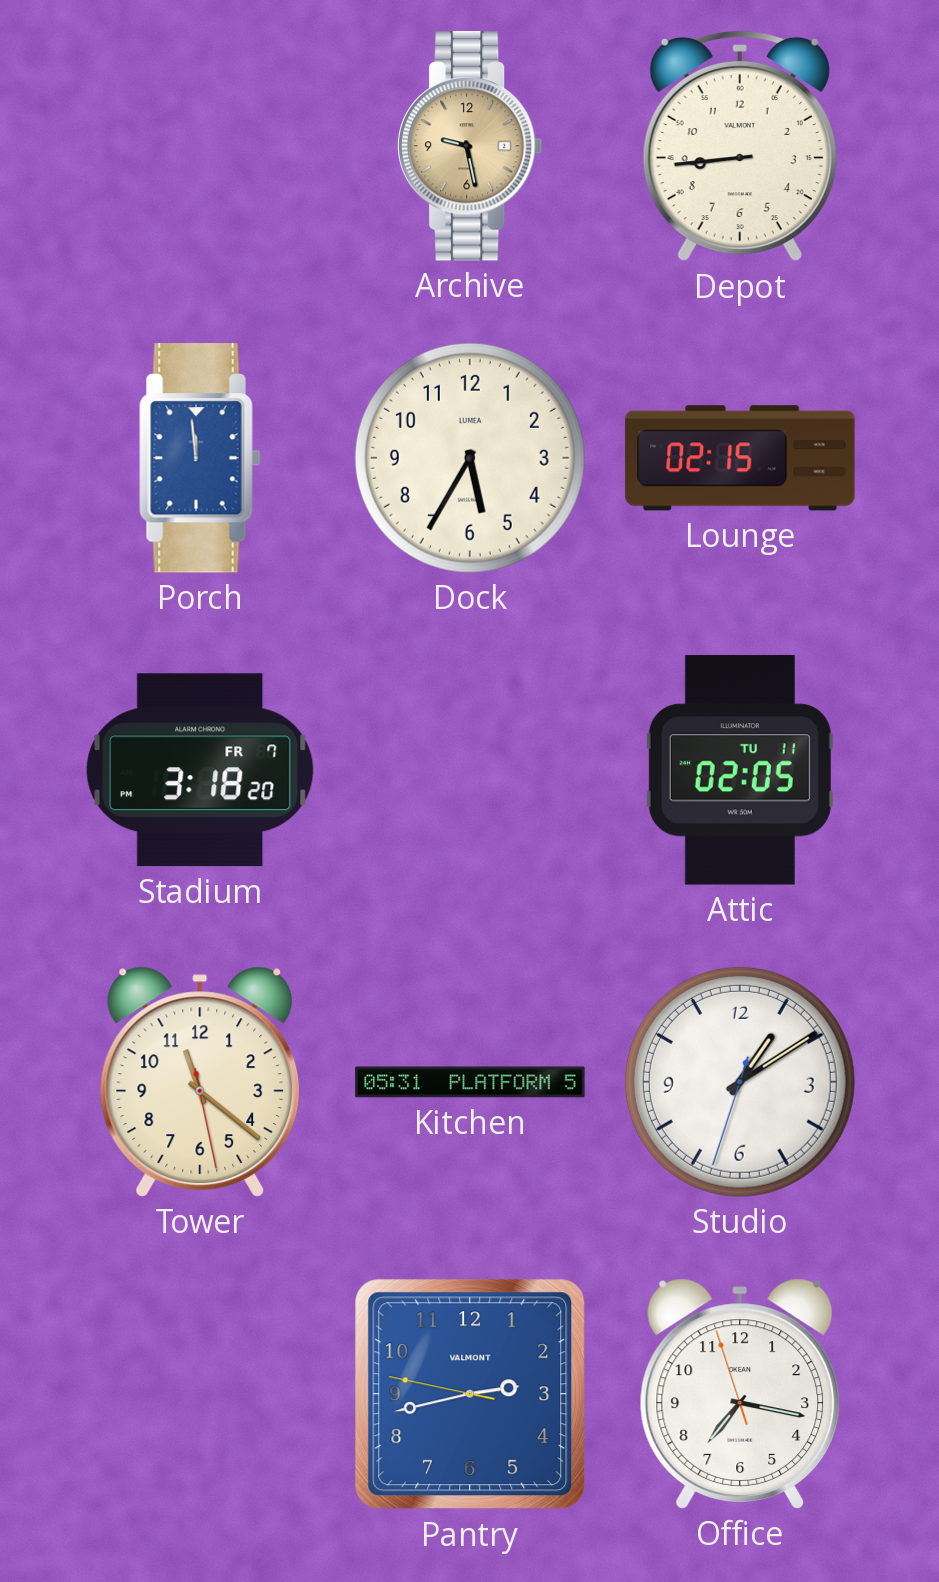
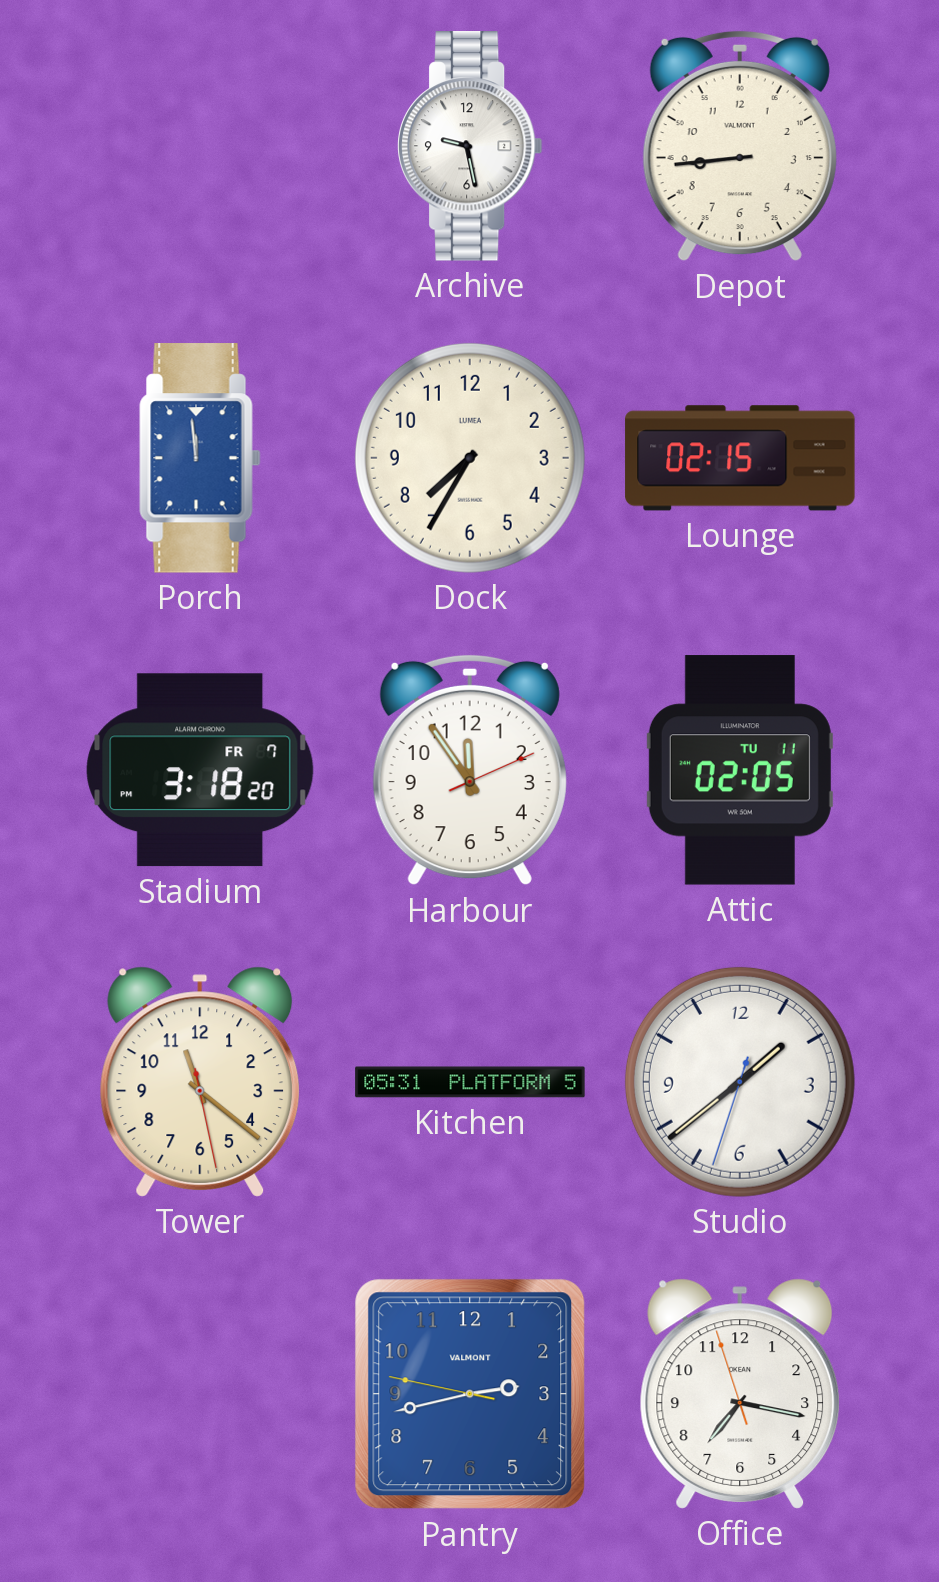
Archive dial: champagne -> white (470, 146)
Dock: 5:35 -> 7:35 (470, 458)
Harbour: none -> 11:54 (470, 770)
Studio: 1:09 -> 1:38 (740, 1082)
